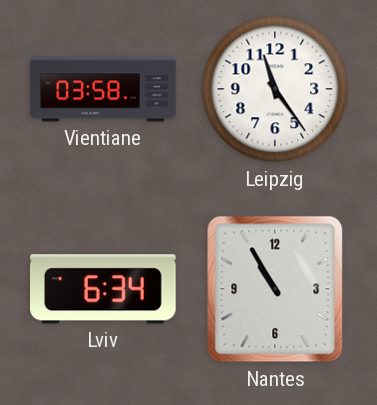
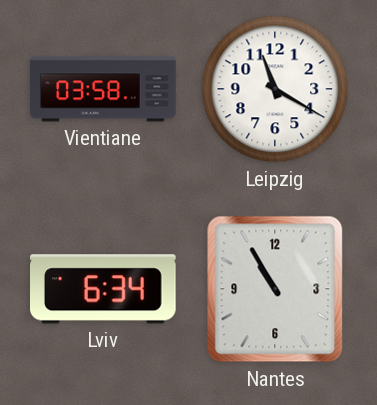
Leipzig: 11:24 -> 11:20 (275, 89)
